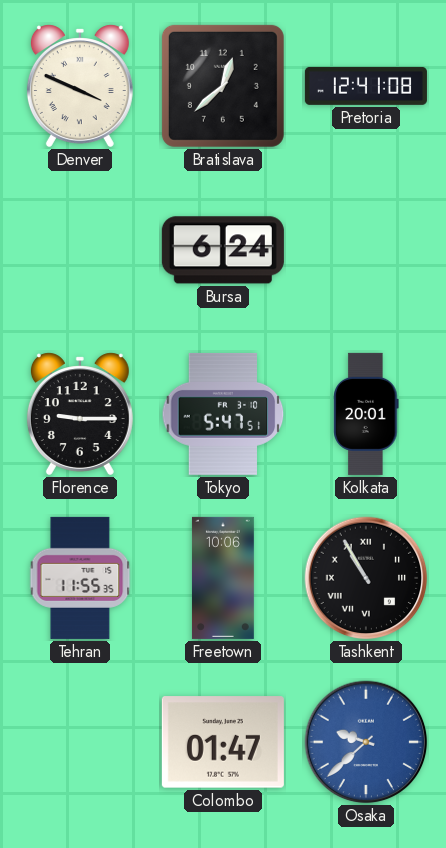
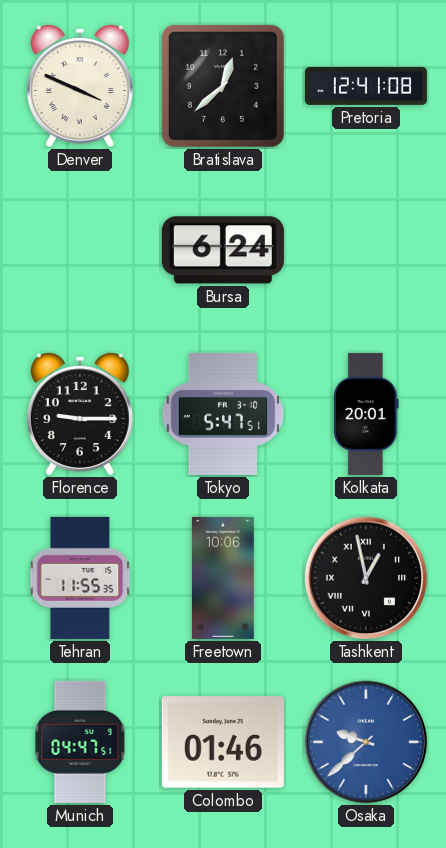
Tashkent: 10:55 -> 12:58 (366, 578)
Munich: none -> 04:47 (80, 742)
Colombo: 01:47 -> 01:46 (223, 742)
